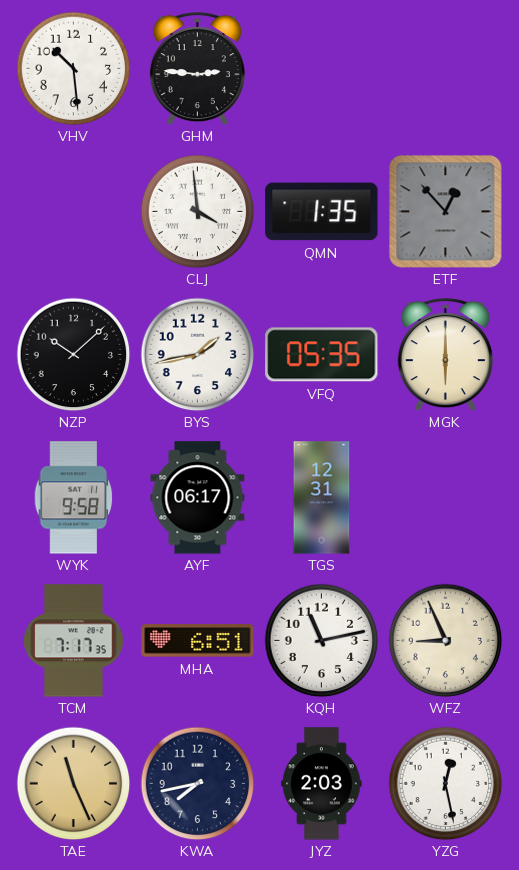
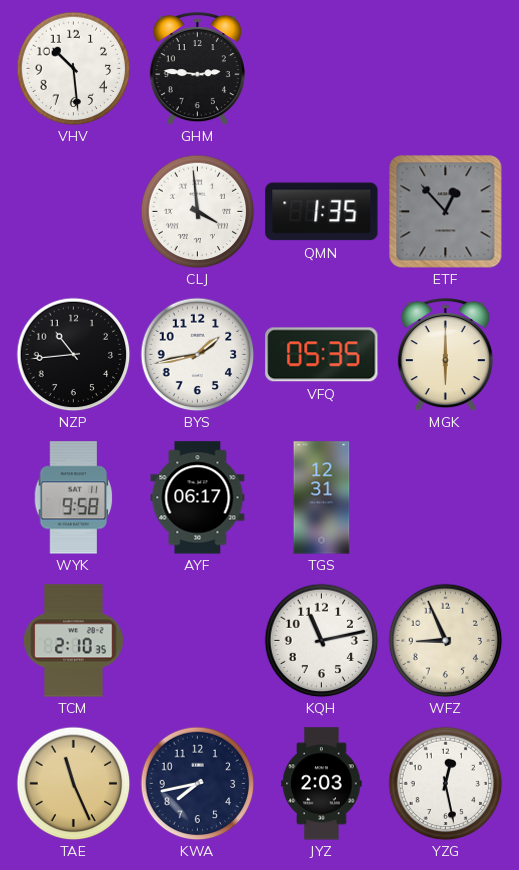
NZP: 10:08 -> 10:44 (73, 354)
TCM: 7:17 -> 2:10 (74, 641)
MHA: 6:51 -> none (198, 641)
